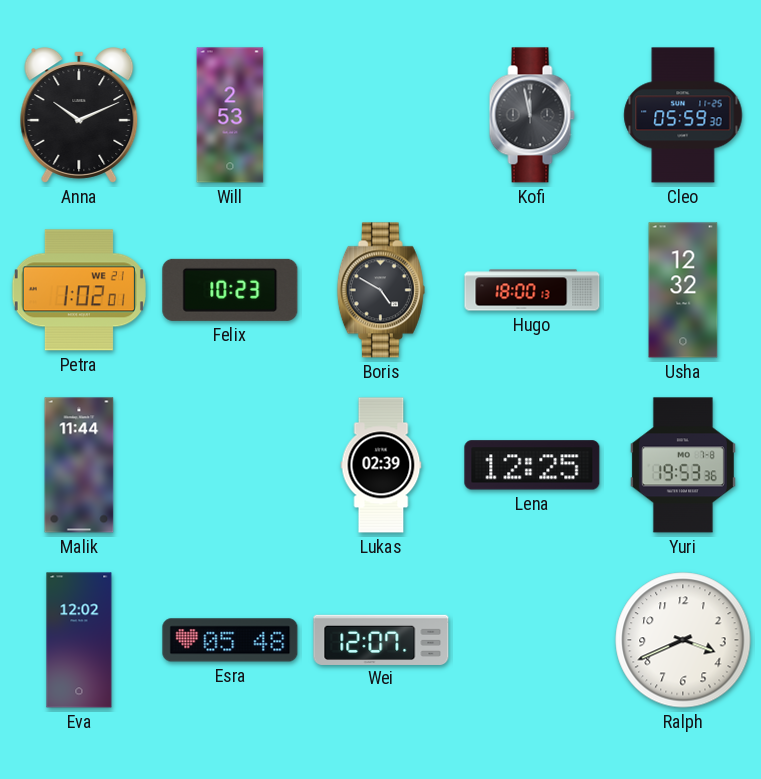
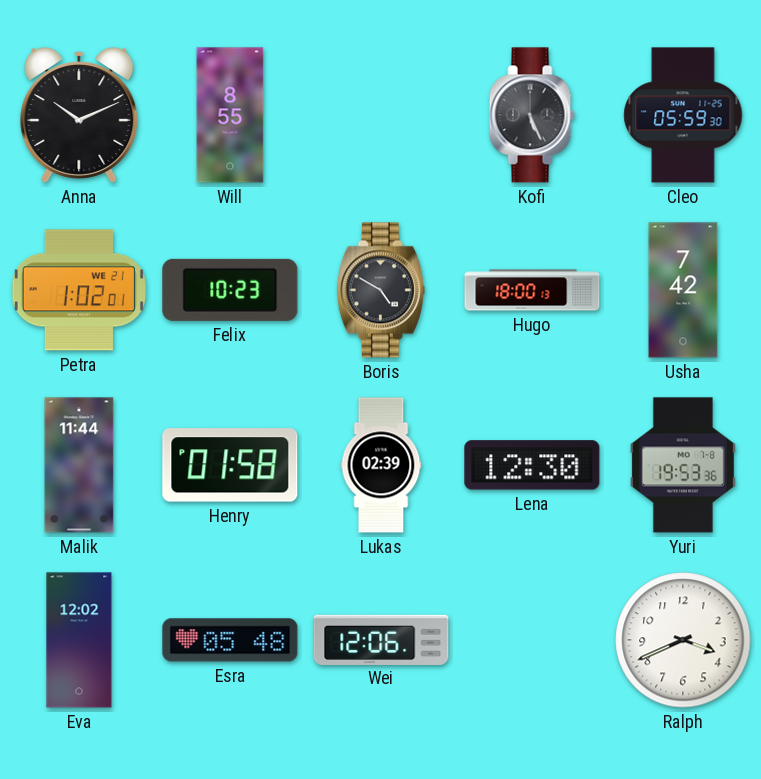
Will: 2:53 -> 8:55 (230, 115)
Kofi: 11:58 -> 5:26 (532, 115)
Usha: 12:32 -> 7:42 (683, 290)
Henry: none -> 01:58 (230, 465)
Lena: 12:25 -> 12:30 (532, 465)
Wei: 12:07 -> 12:06 (381, 639)
